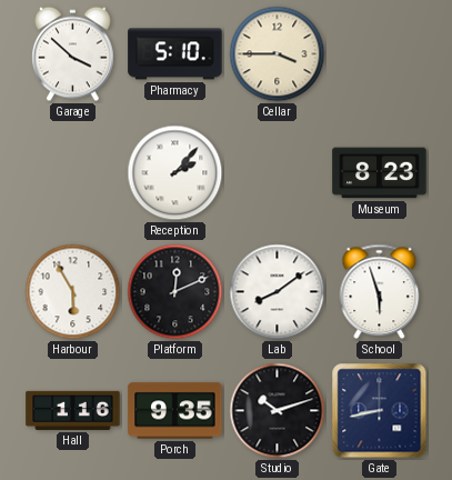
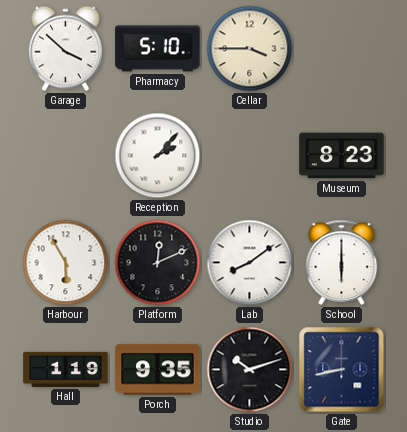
School: 5:57 -> 6:00 (342, 263)
Hall: 1:16 -> 1:19 (66, 369)
